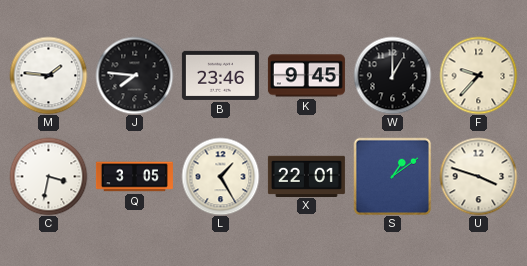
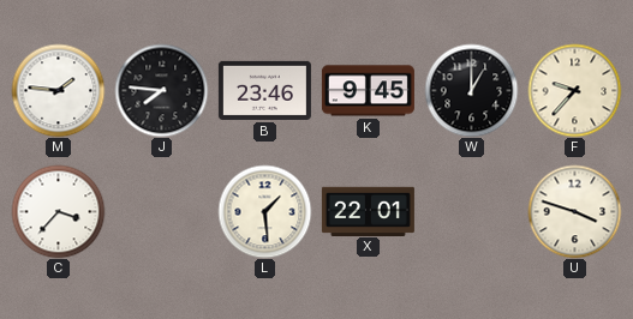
C: 3:32 -> 3:37 (58, 211)
Q: 3:05 -> none (134, 177)
L: 1:25 -> 1:29 (264, 211)
S: 1:09 -> none (392, 176)
